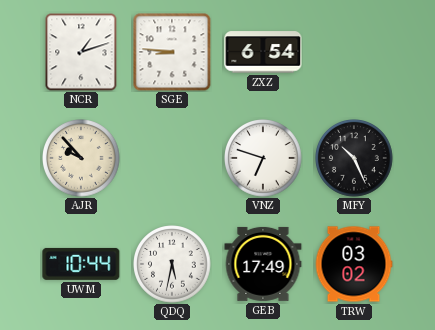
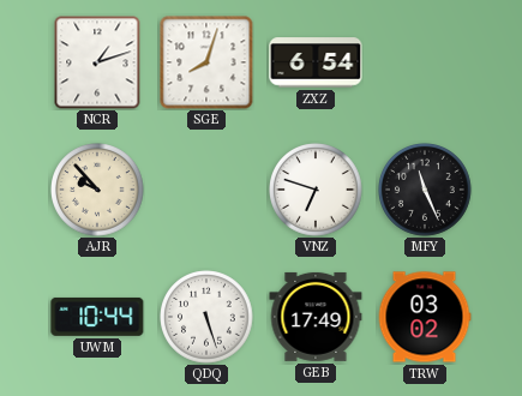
SGE: 8:46 -> 8:03 (206, 62)
MFY: 10:26 -> 11:26 (425, 190)
QDQ: 5:32 -> 5:27 (206, 317)
